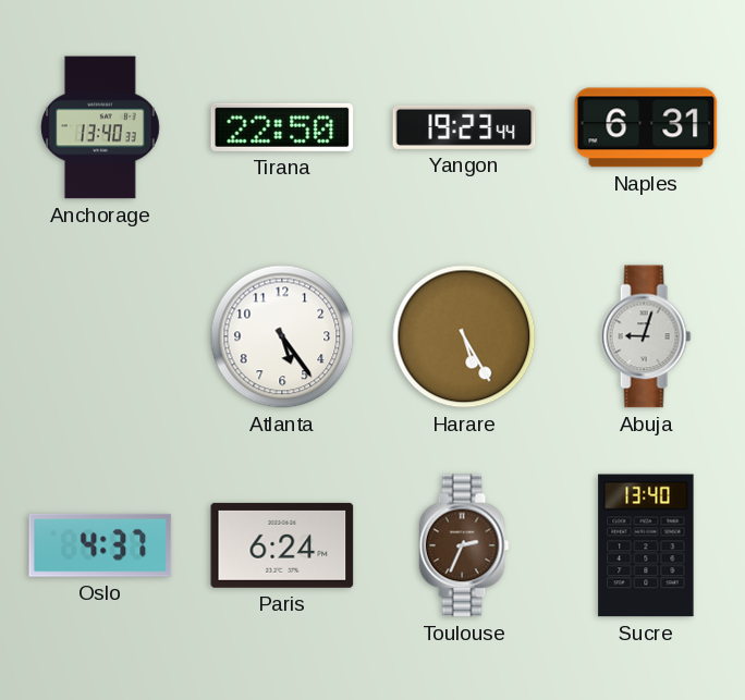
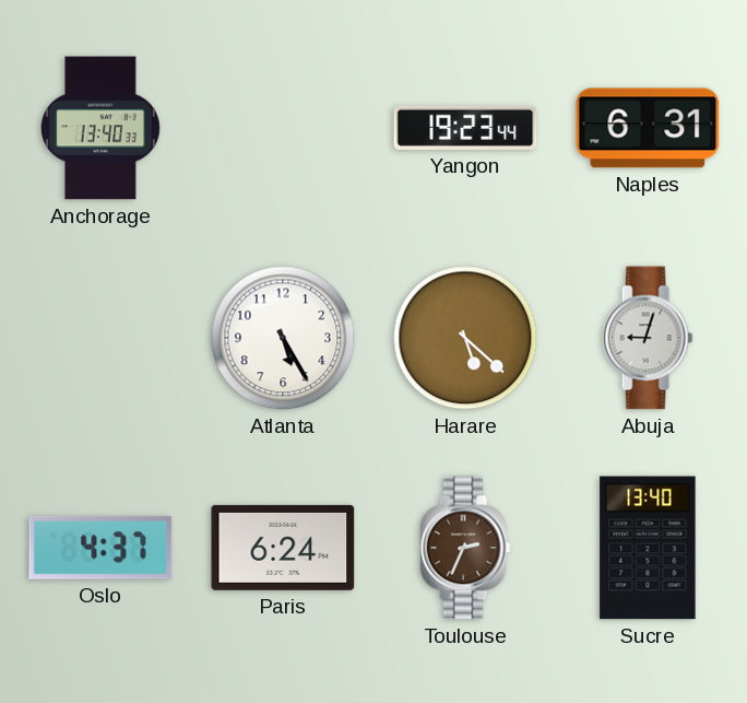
Tirana: 22:50 -> none (282, 127)
Atlanta: 5:24 -> 5:25 (283, 338)
Harare: 5:25 -> 5:22 (465, 338)
